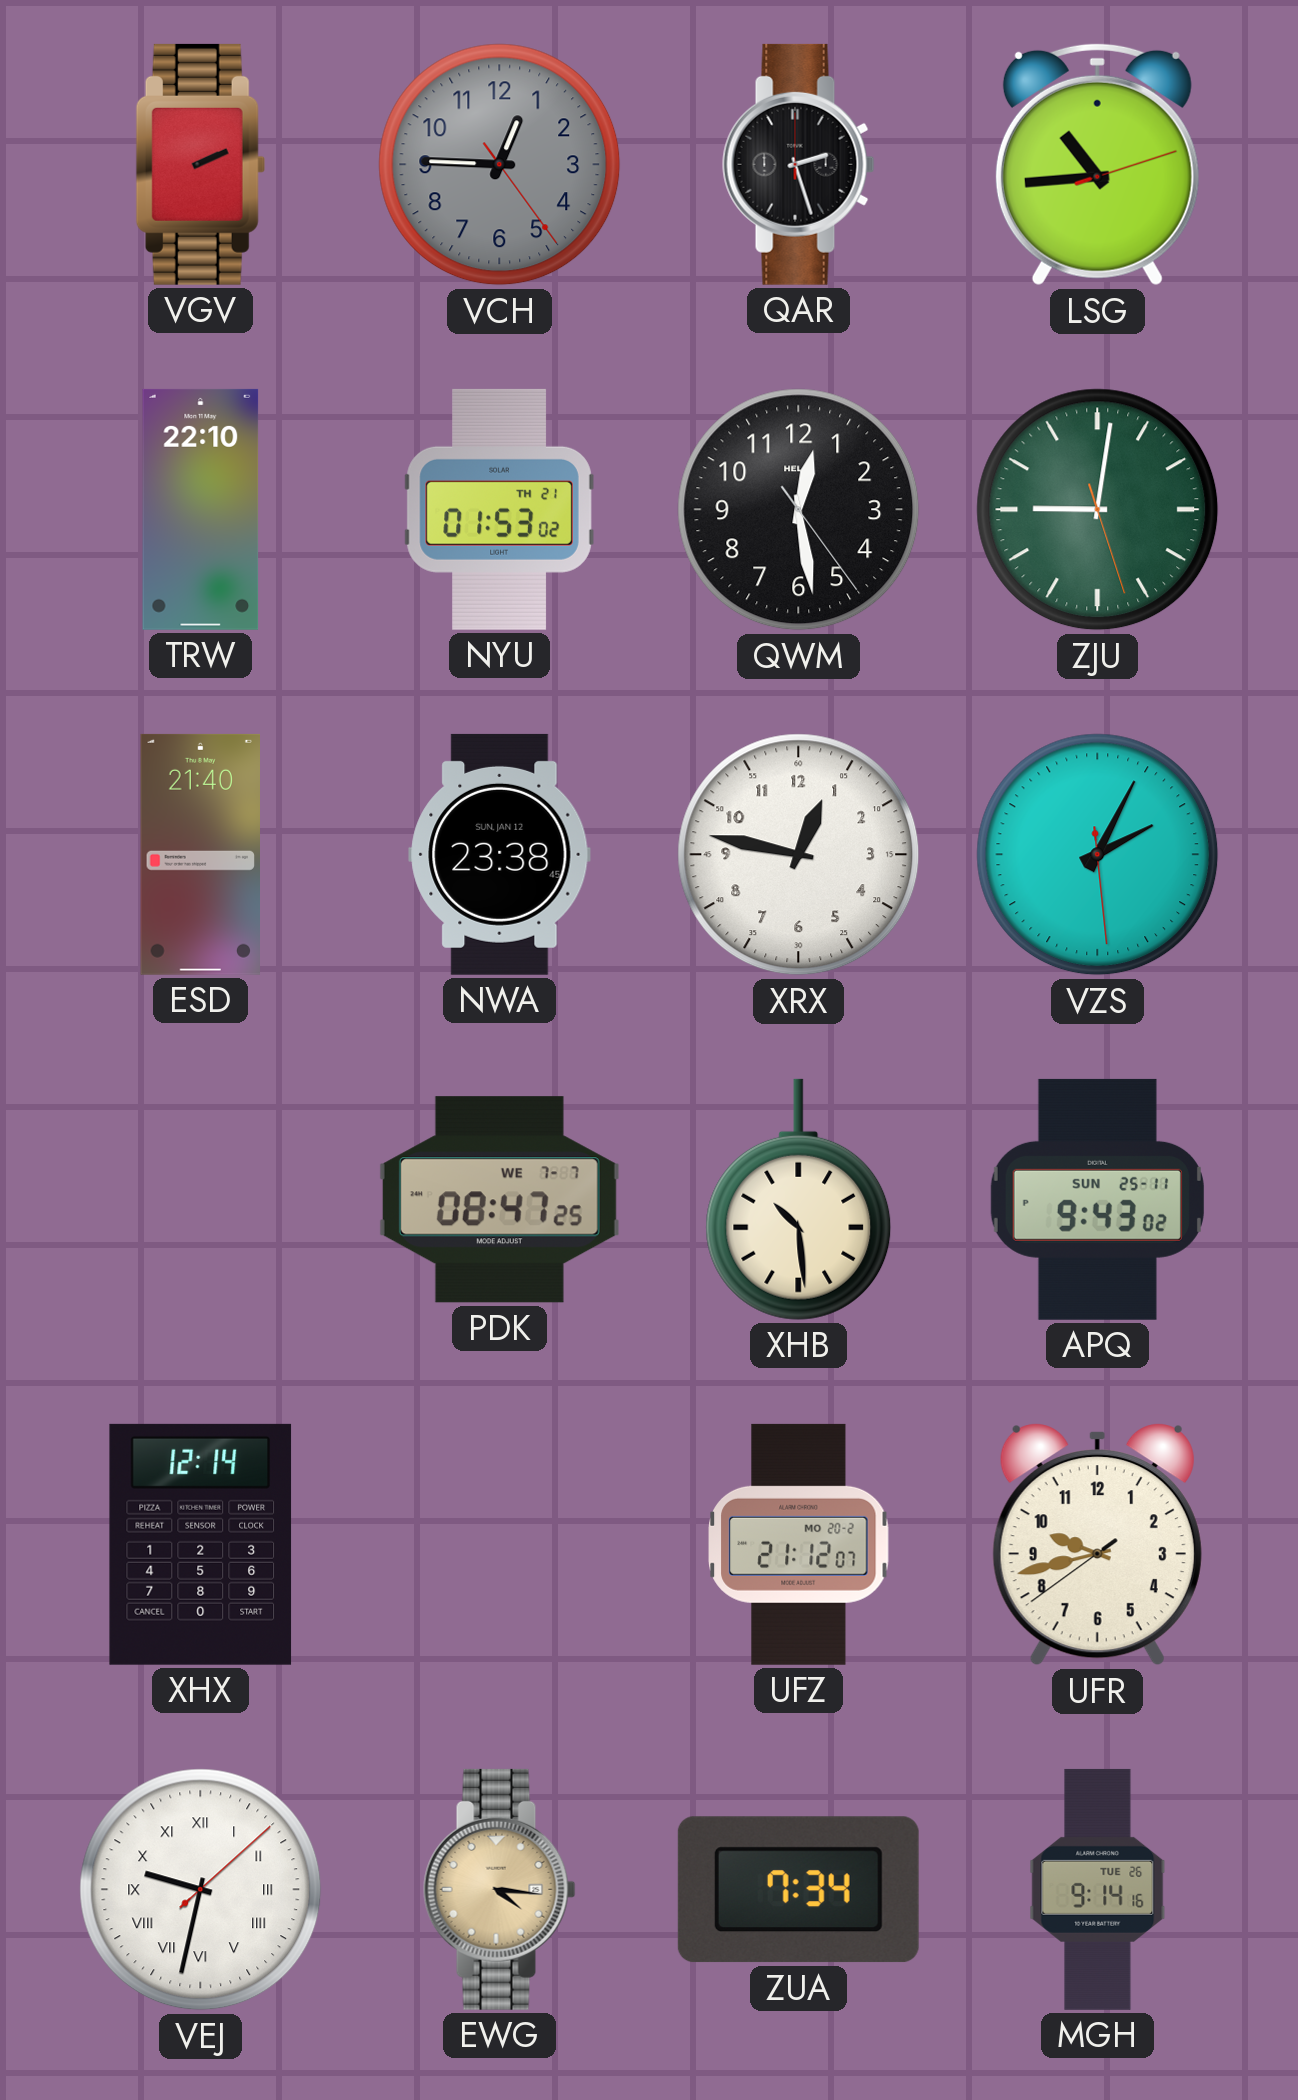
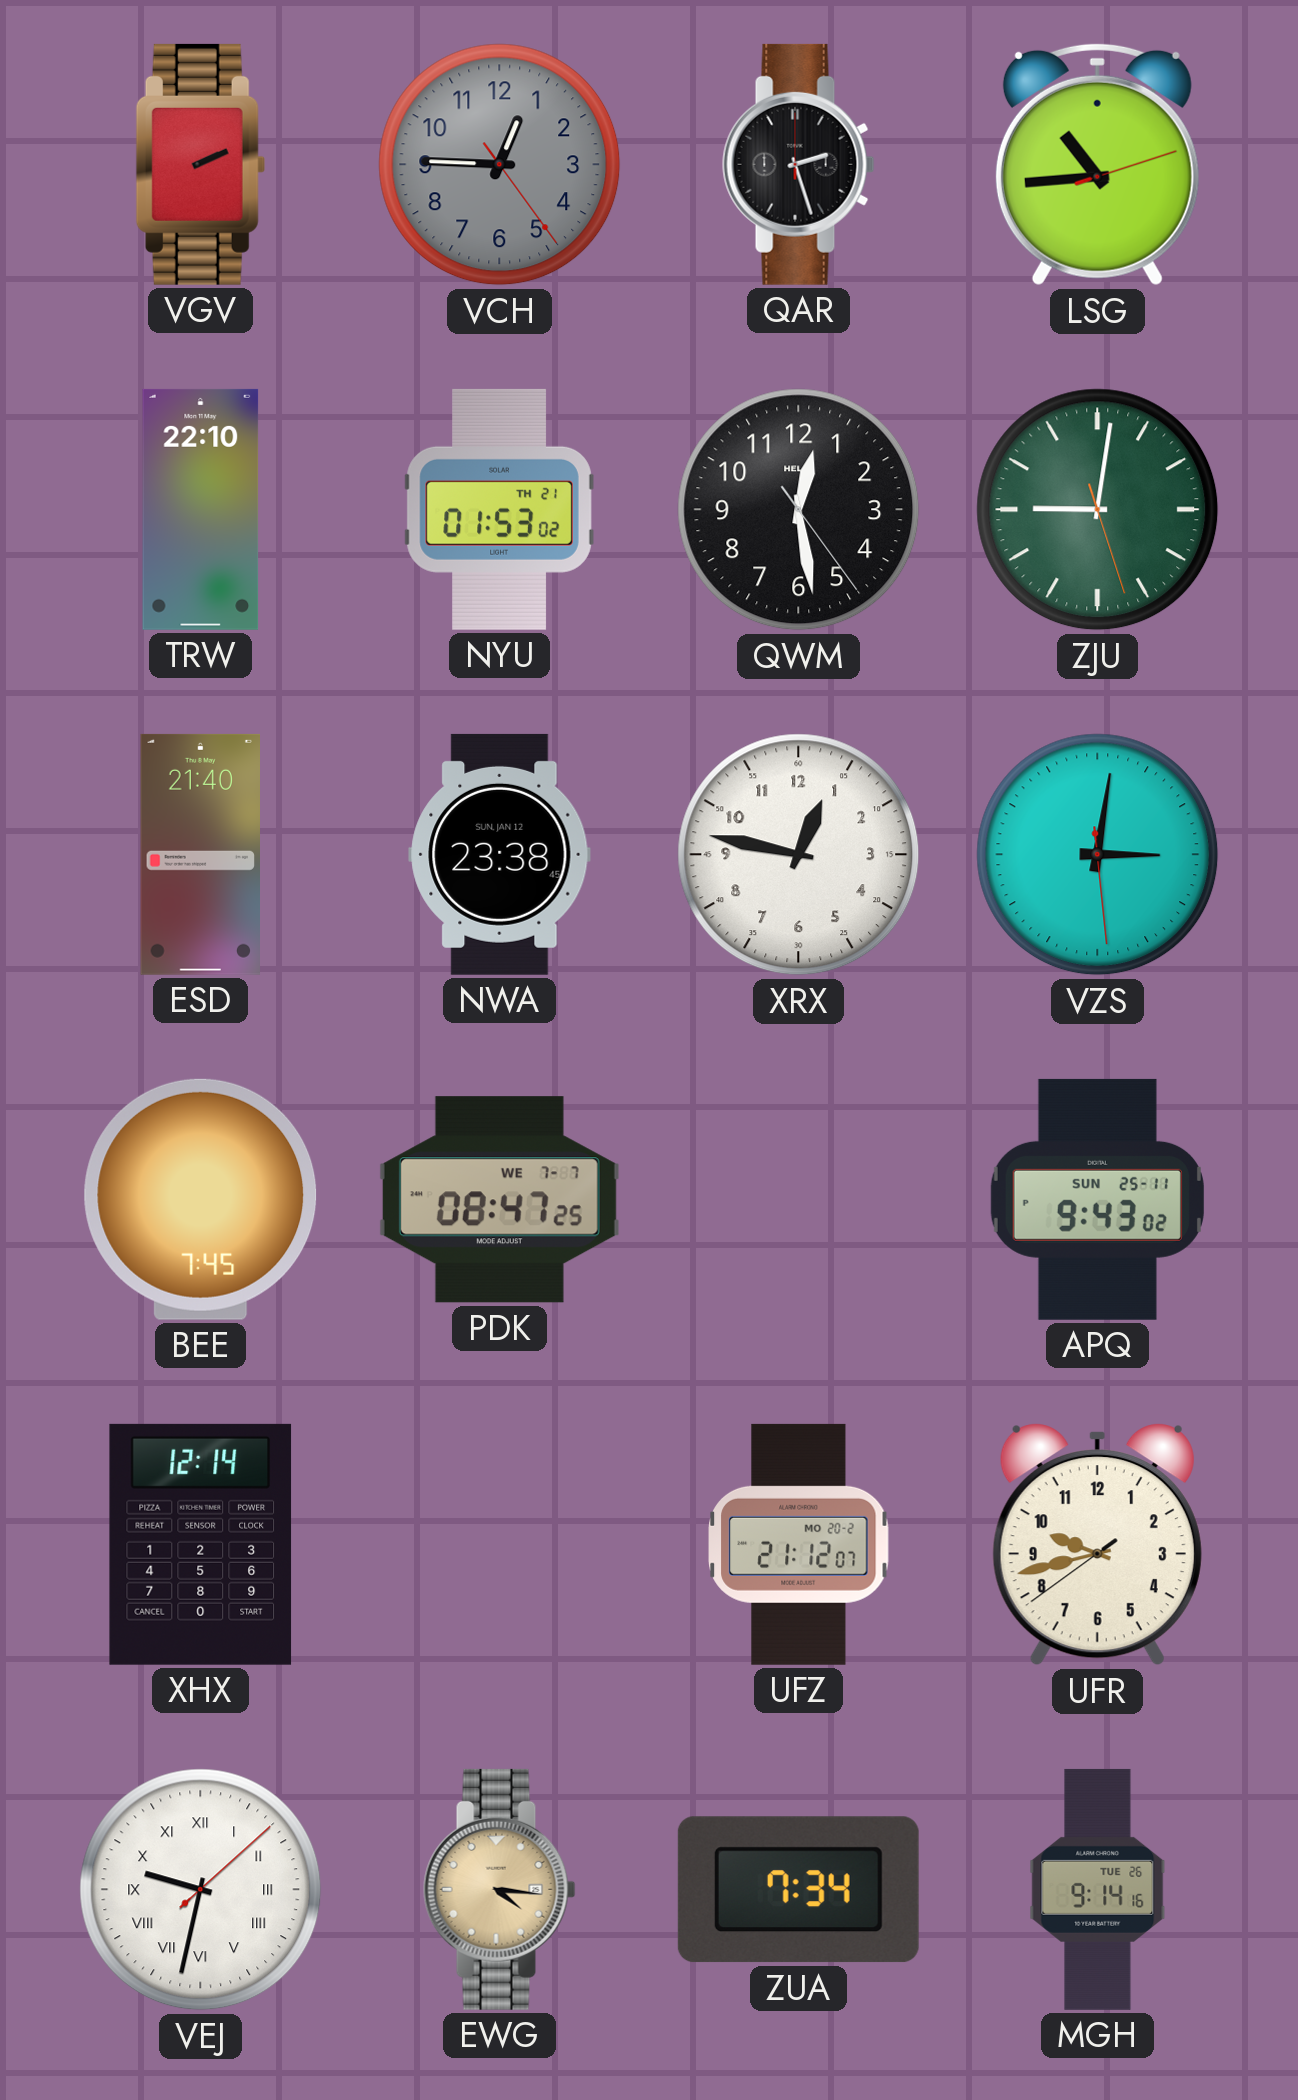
VZS: 2:04 -> 3:01 (1098, 855)
BEE: none -> 7:45 (201, 1199)
XHB: 10:29 -> none (799, 1199)
